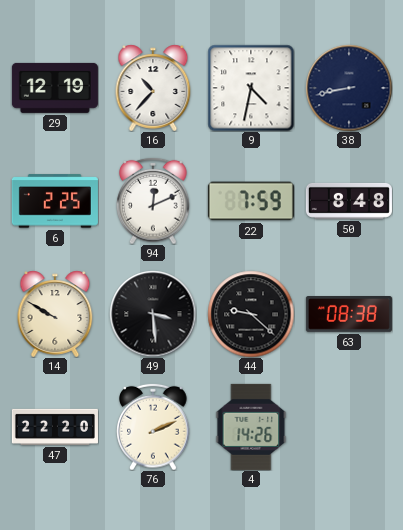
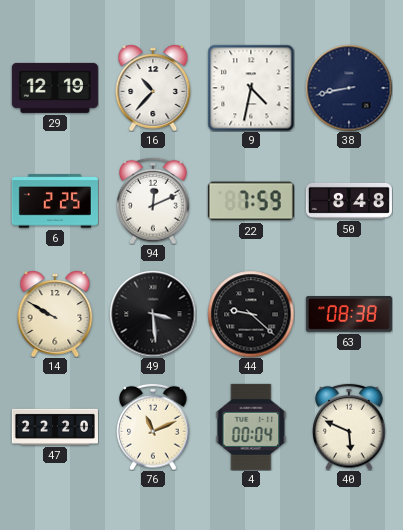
76: 2:11 -> 11:11 (153, 427)
4: 14:26 -> 00:04 (251, 427)
40: none -> 5:49 (349, 427)
